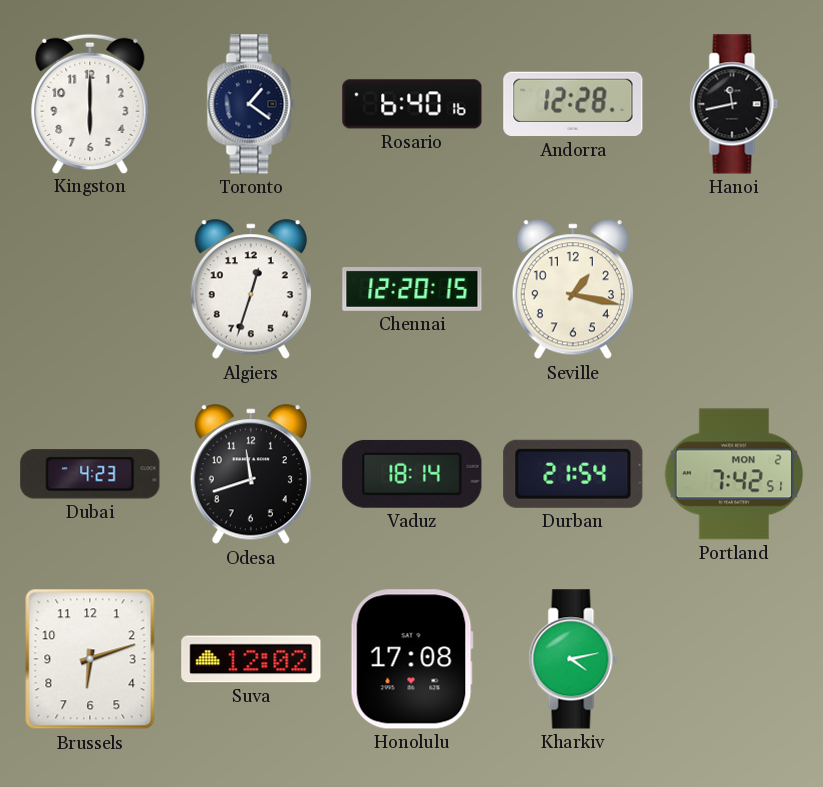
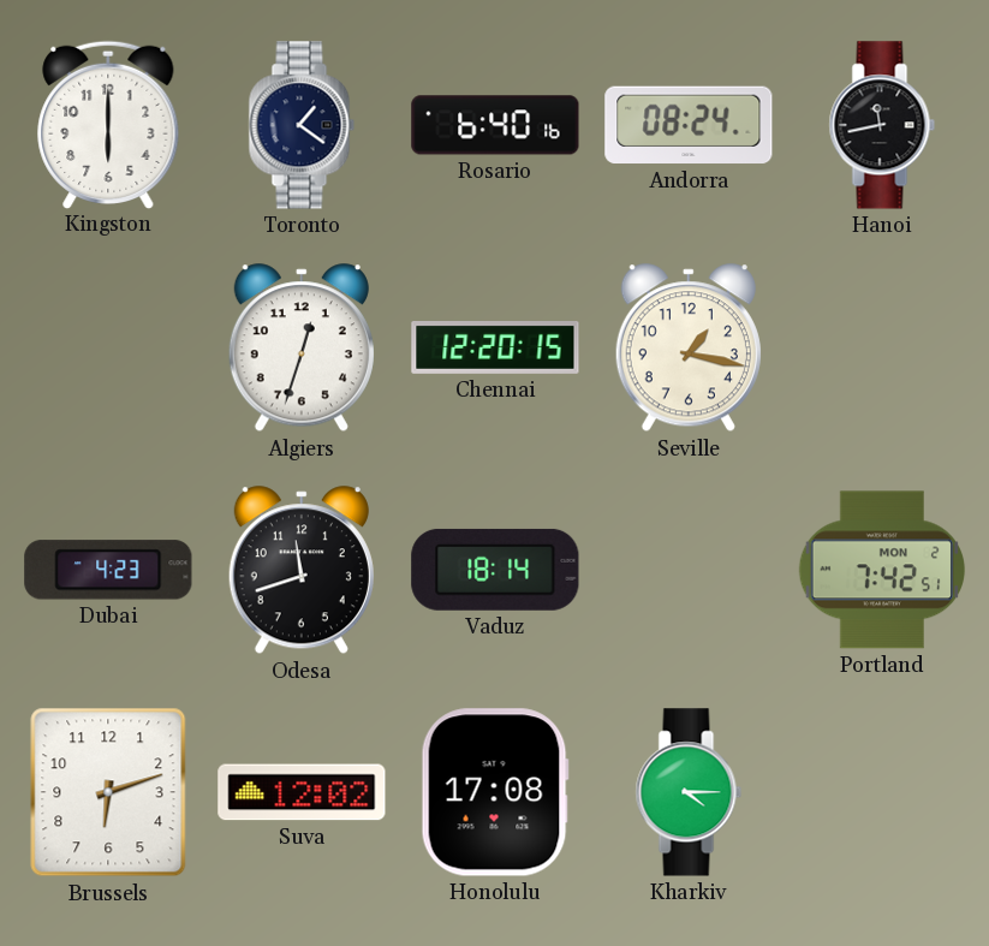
Andorra: 12:28 -> 08:24 (689, 125)
Durban: 21:54 -> none (573, 474)
Kharkiv: 4:13 -> 4:15 (689, 792)
